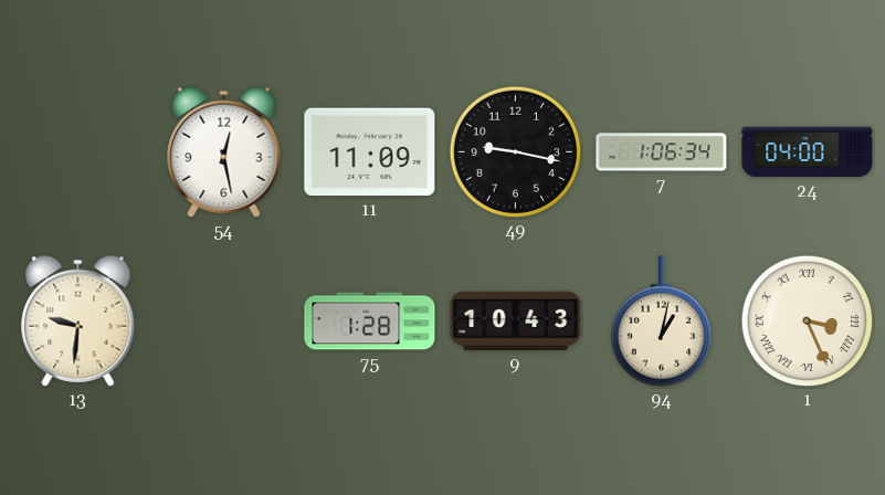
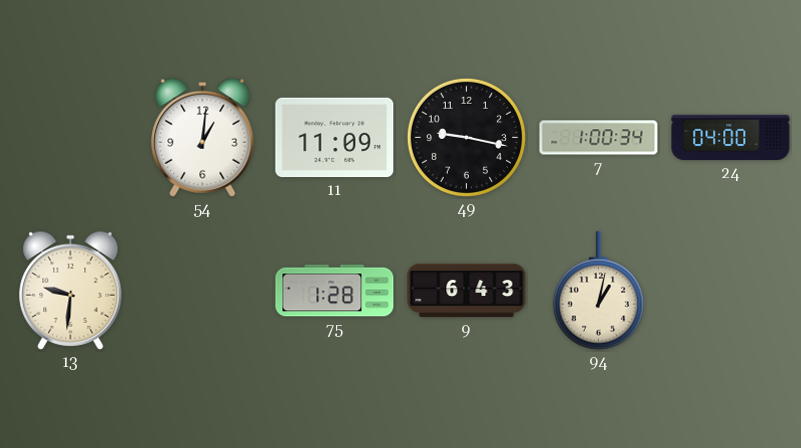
54: 12:28 -> 1:01 (203, 137)
7: 1:06 -> 1:00 (599, 138)
9: 10:43 -> 6:43 (467, 291)
1: 3:26 -> none (808, 322)
